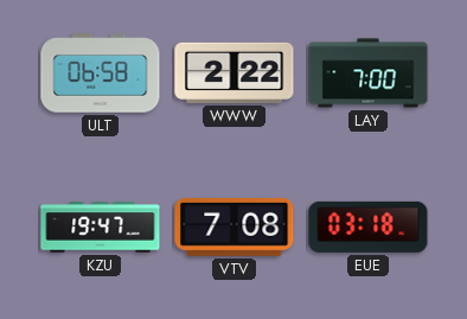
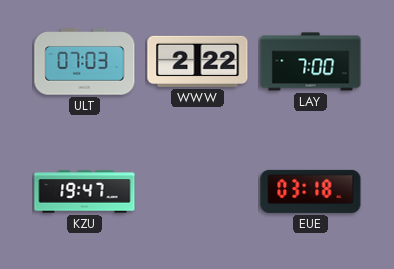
ULT: 06:58 -> 07:03 (85, 62)
VTV: 7:08 -> none (235, 228)
